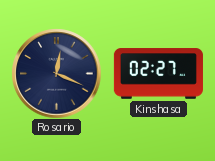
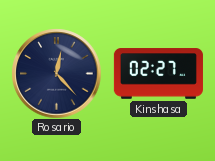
Rosario: 12:19 -> 12:23 (56, 73)
